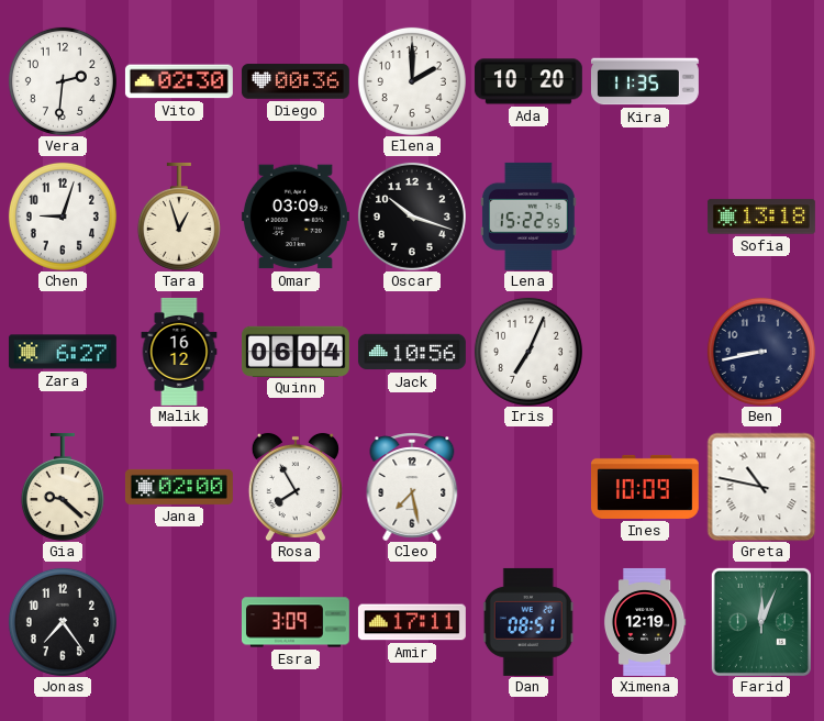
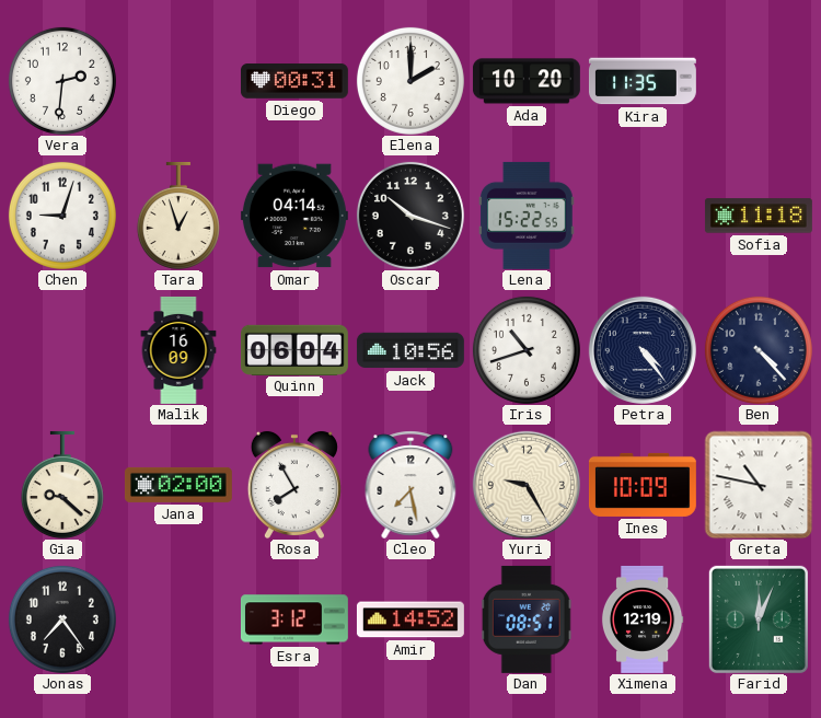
Vito: 02:30 -> none (179, 81)
Diego: 00:36 -> 00:31 (294, 81)
Omar: 03:09 -> 04:14 (294, 216)
Sofia: 13:18 -> 11:18 (759, 216)
Zara: 6:27 -> none (63, 352)
Malik: 16:12 -> 16:09 (178, 350)
Iris: 7:04 -> 10:42 (527, 350)
Petra: none -> 4:24 (643, 350)
Ben: 8:43 -> 4:23 (759, 350)
Yuri: none -> 9:25 (527, 485)
Esra: 3:09 -> 3:12 (294, 619)
Amir: 17:11 -> 14:52 (410, 619)
